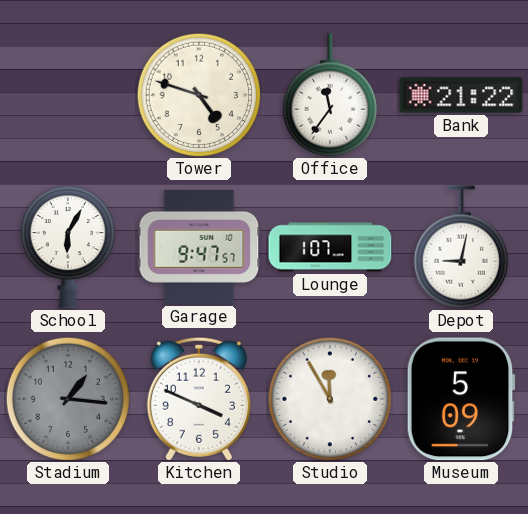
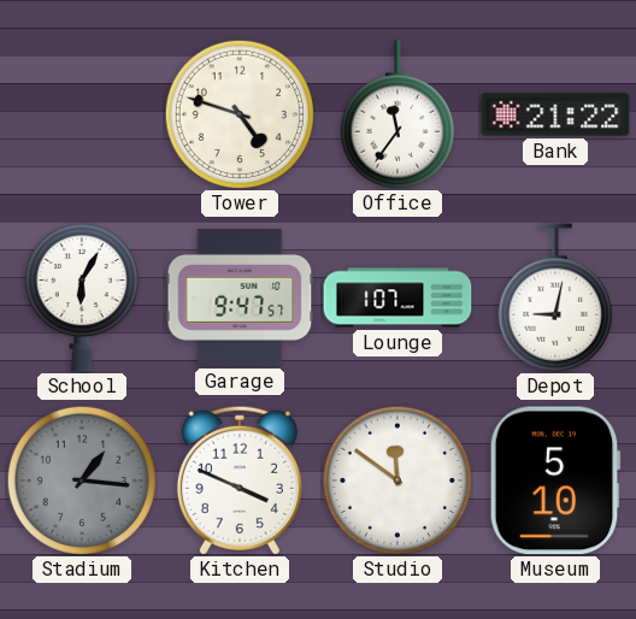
Studio: 11:55 -> 11:51 (396, 479)
Museum: 5:09 -> 5:10 (555, 481)
